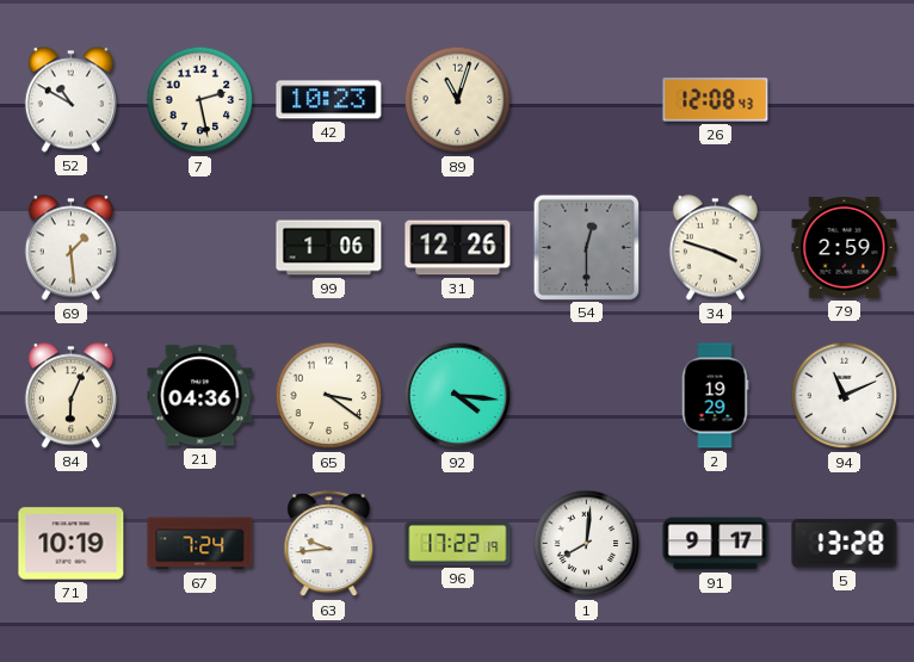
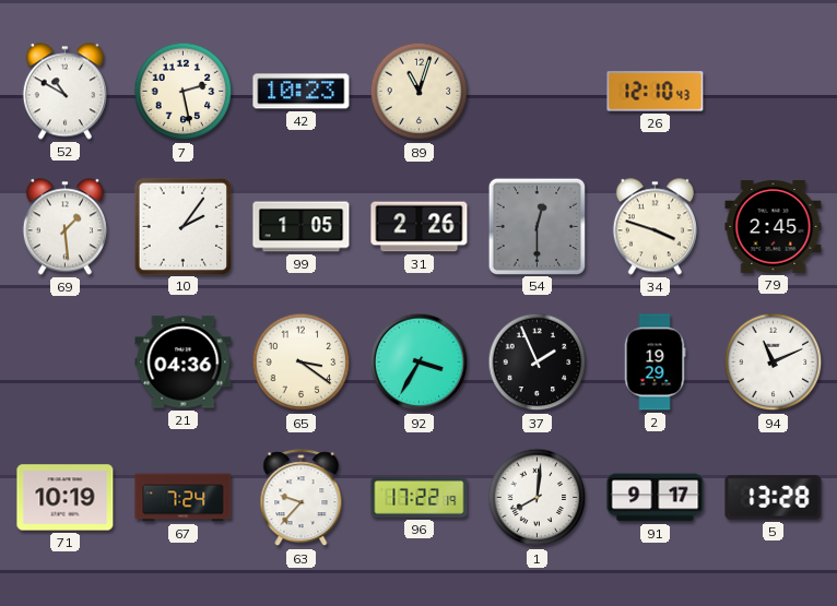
26: 12:08 -> 12:10 (656, 92)
10: none -> 2:06 (182, 226)
99: 1:06 -> 1:05 (302, 227)
31: 12:26 -> 2:26 (420, 227)
79: 2:59 -> 2:45 (774, 227)
84: 6:04 -> none (70, 396)
92: 4:16 -> 3:35 (420, 363)
37: none -> 1:56 (538, 363)
63: 9:44 -> 9:37 (302, 498)
